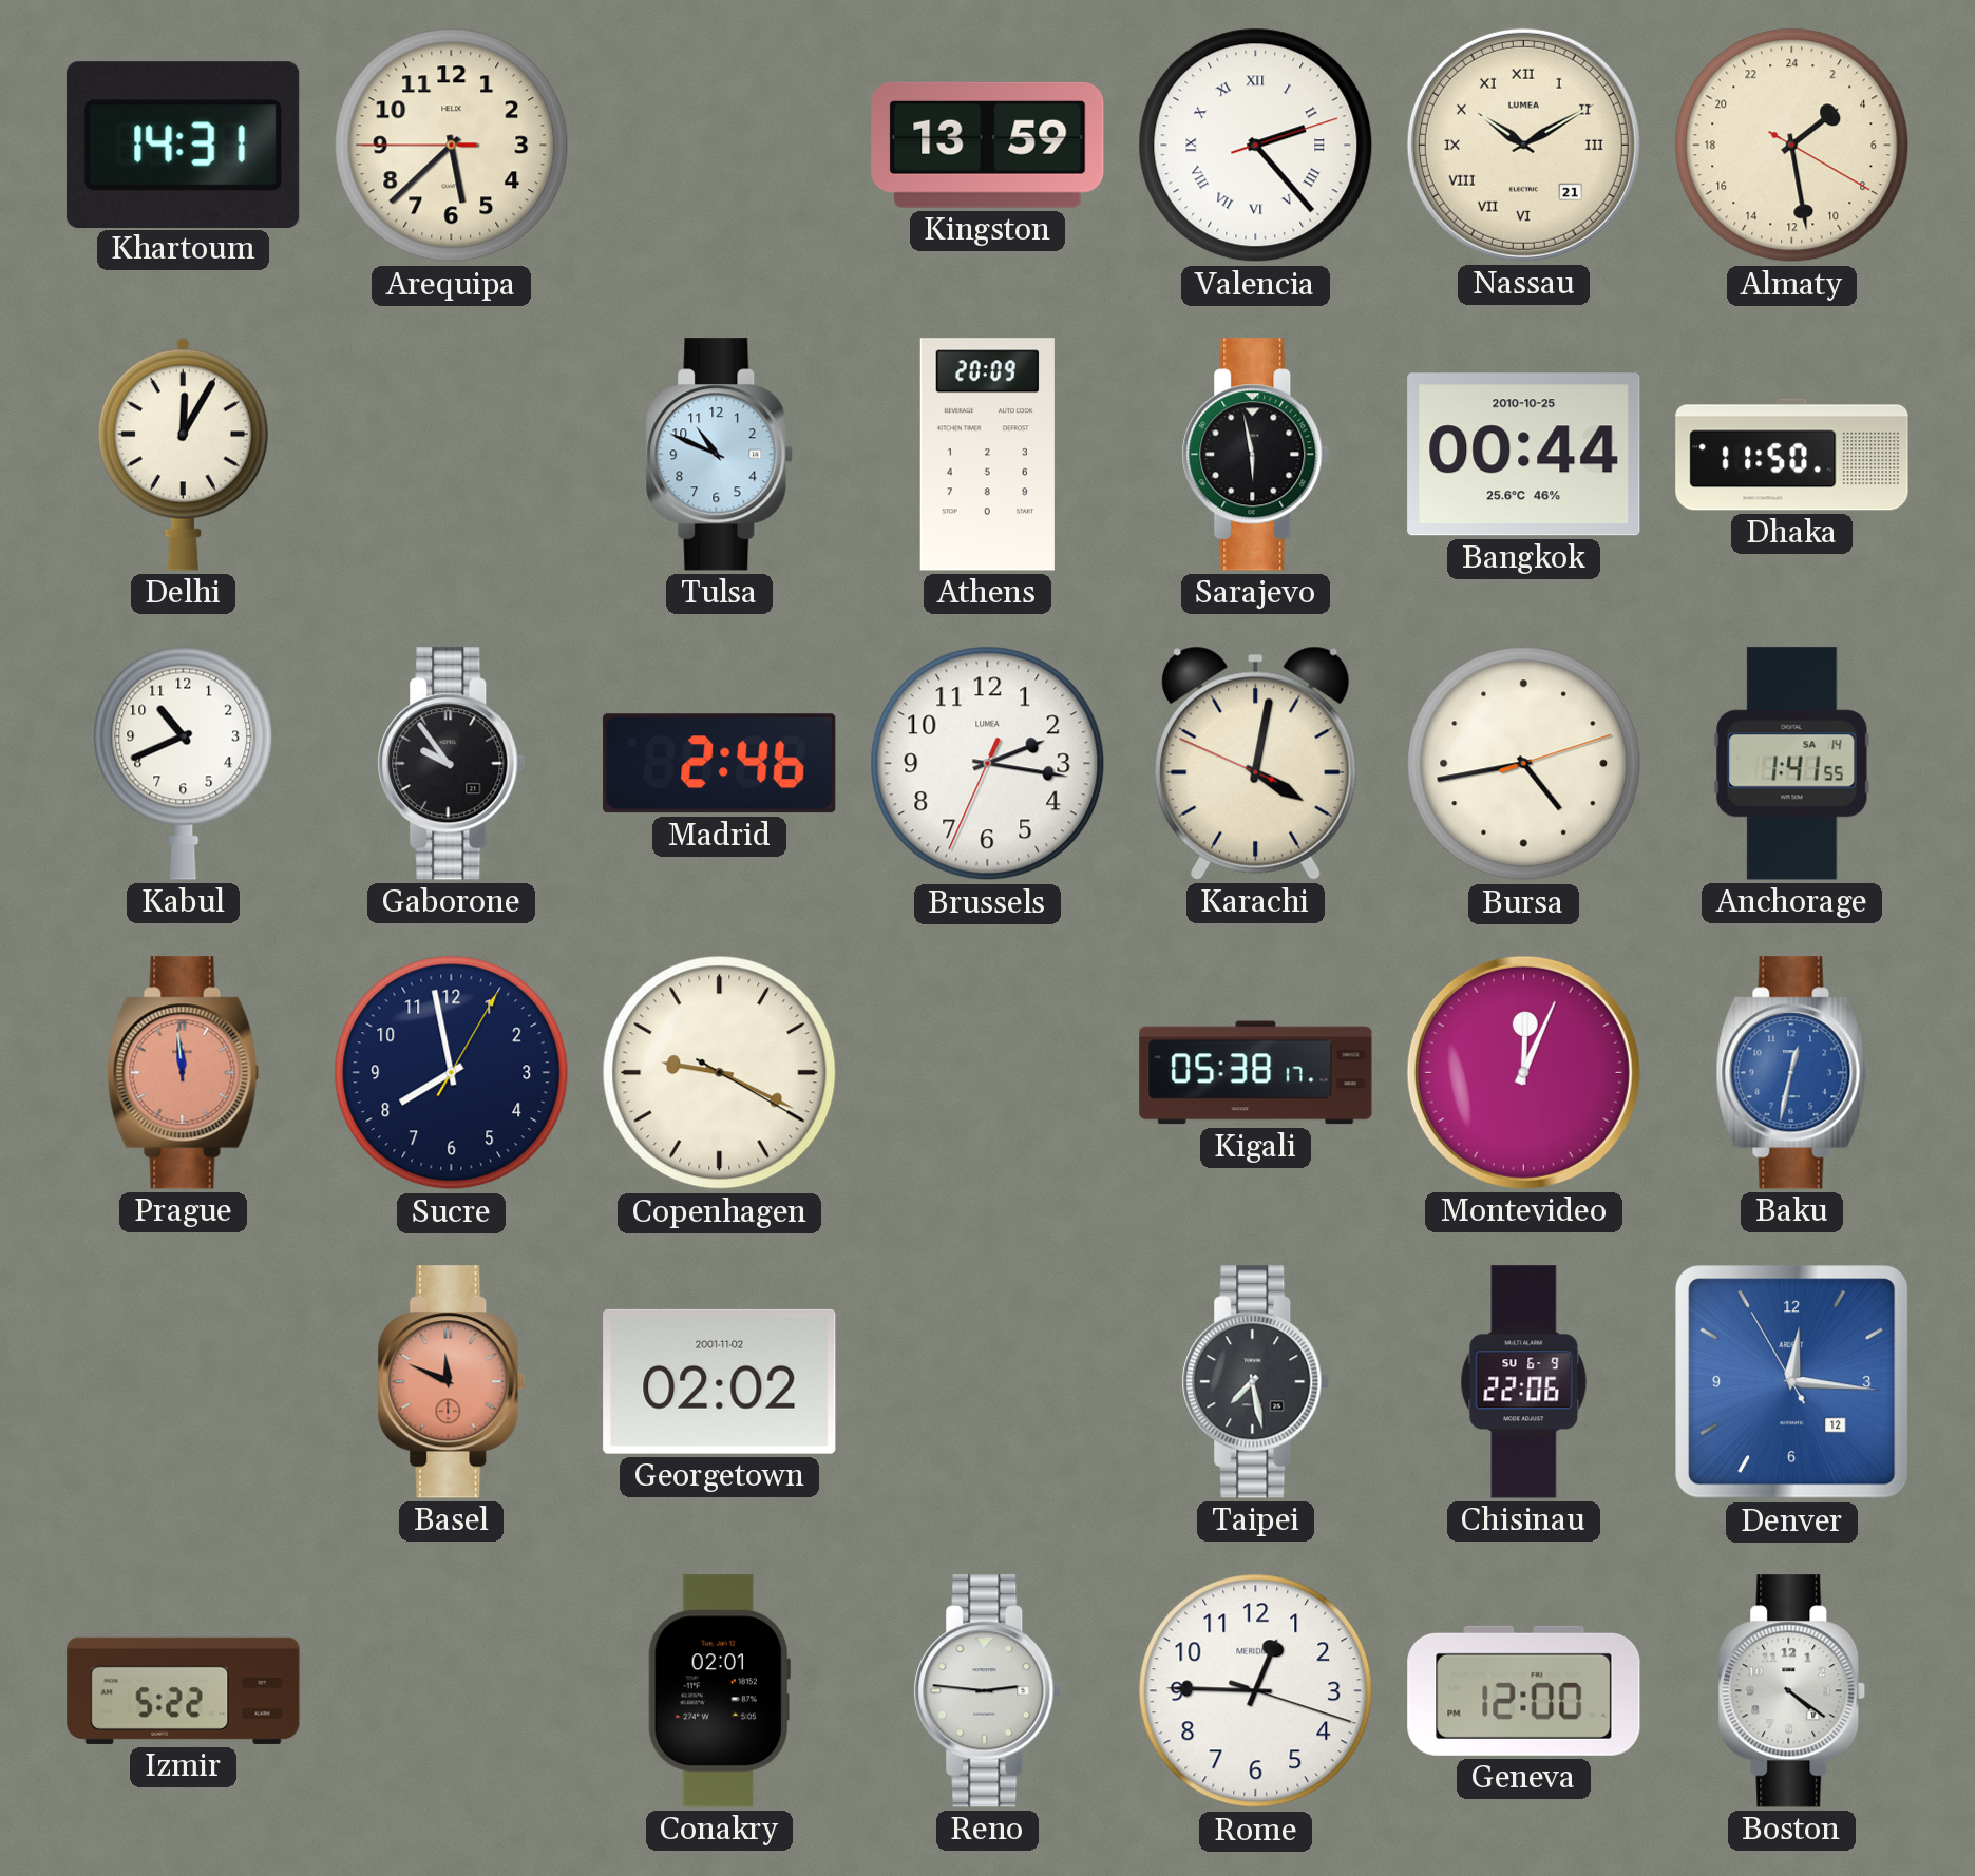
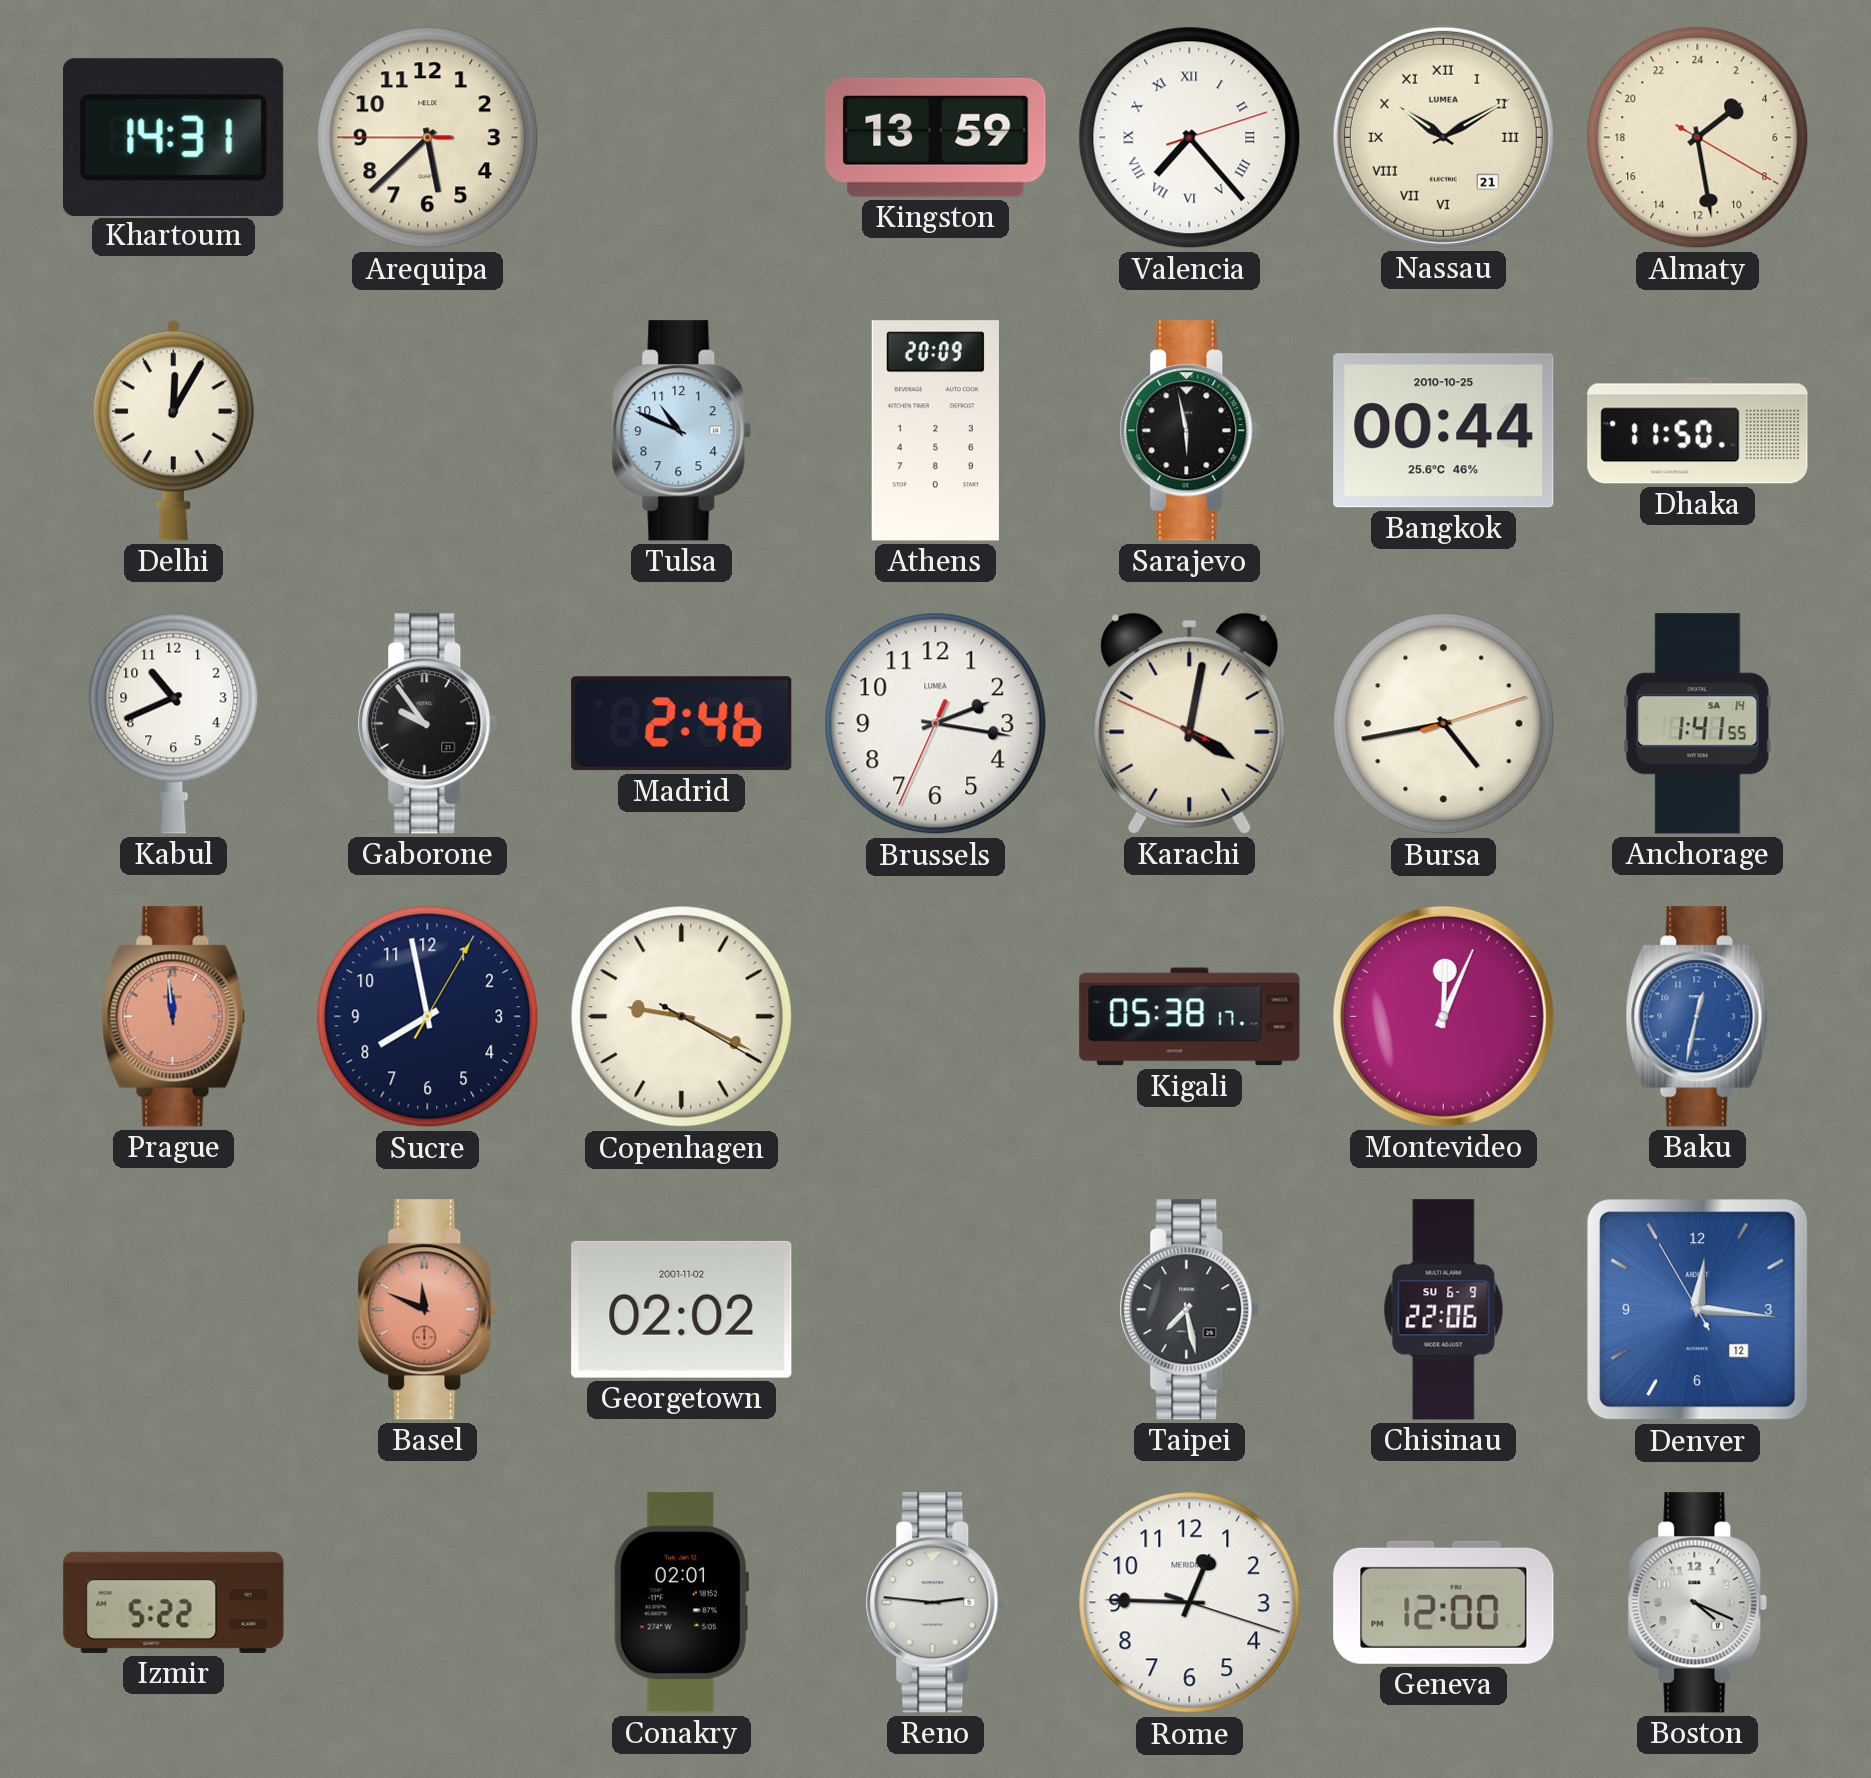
Valencia: 2:23 -> 7:23 (1190, 138)
Boston: 4:21 -> 4:19 (1698, 1603)
